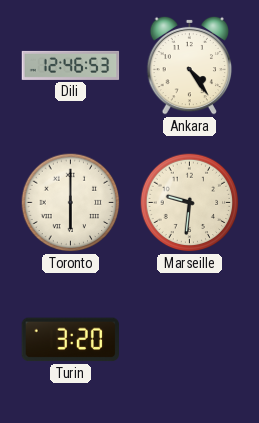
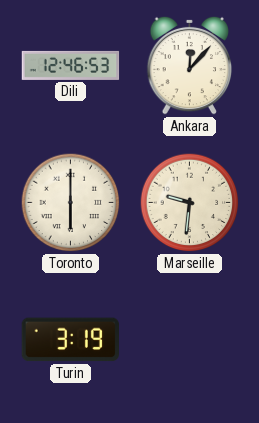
Ankara: 4:24 -> 12:07 (190, 65)
Turin: 3:20 -> 3:19 (70, 340)
